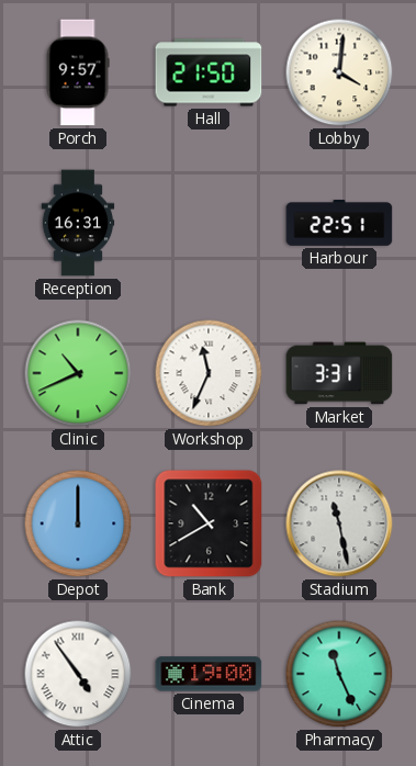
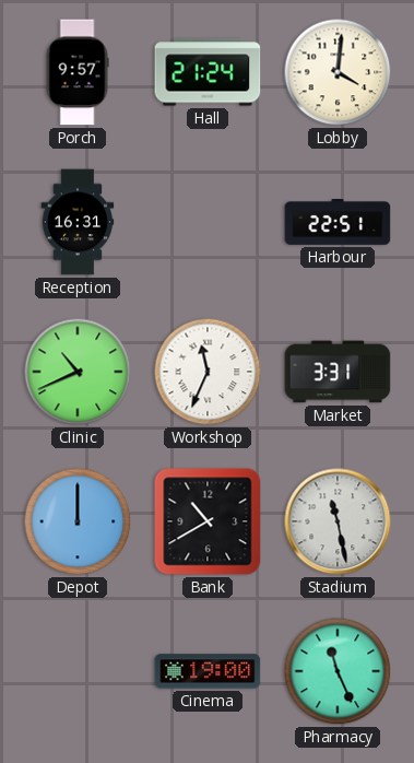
Hall: 21:50 -> 21:24 (208, 72)
Attic: 4:54 -> none (78, 674)
